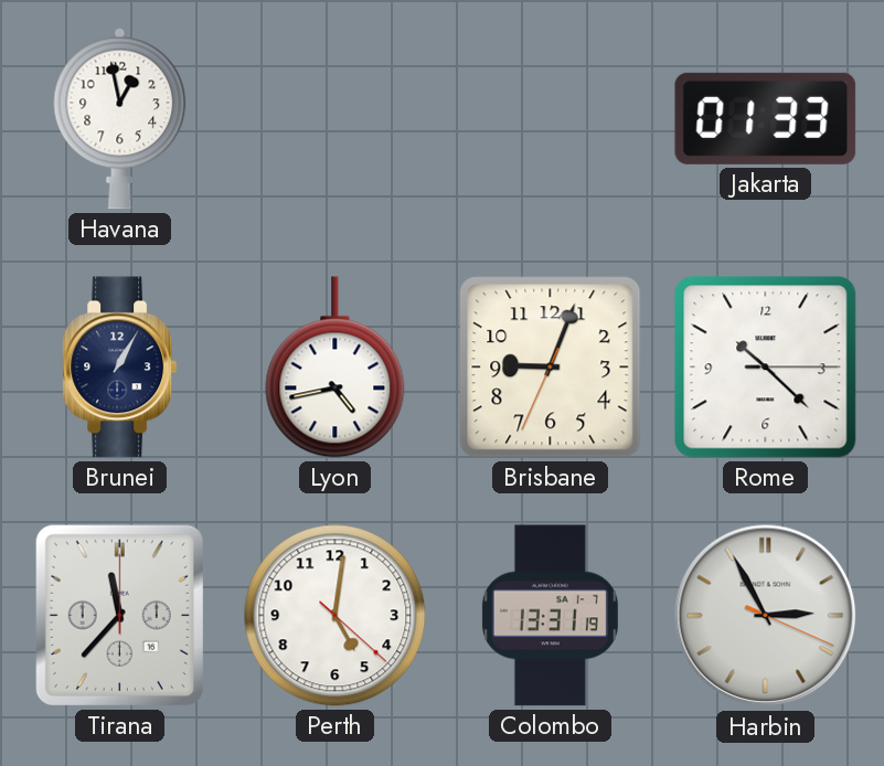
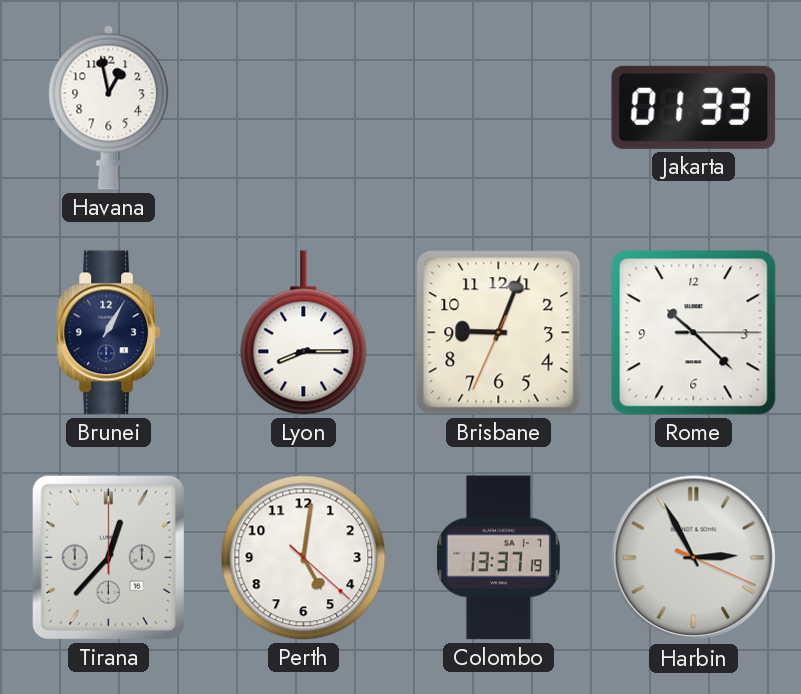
Lyon: 4:43 -> 8:15 (304, 333)
Tirana: 11:37 -> 12:37 (108, 557)
Colombo: 13:31 -> 13:37 (498, 558)
